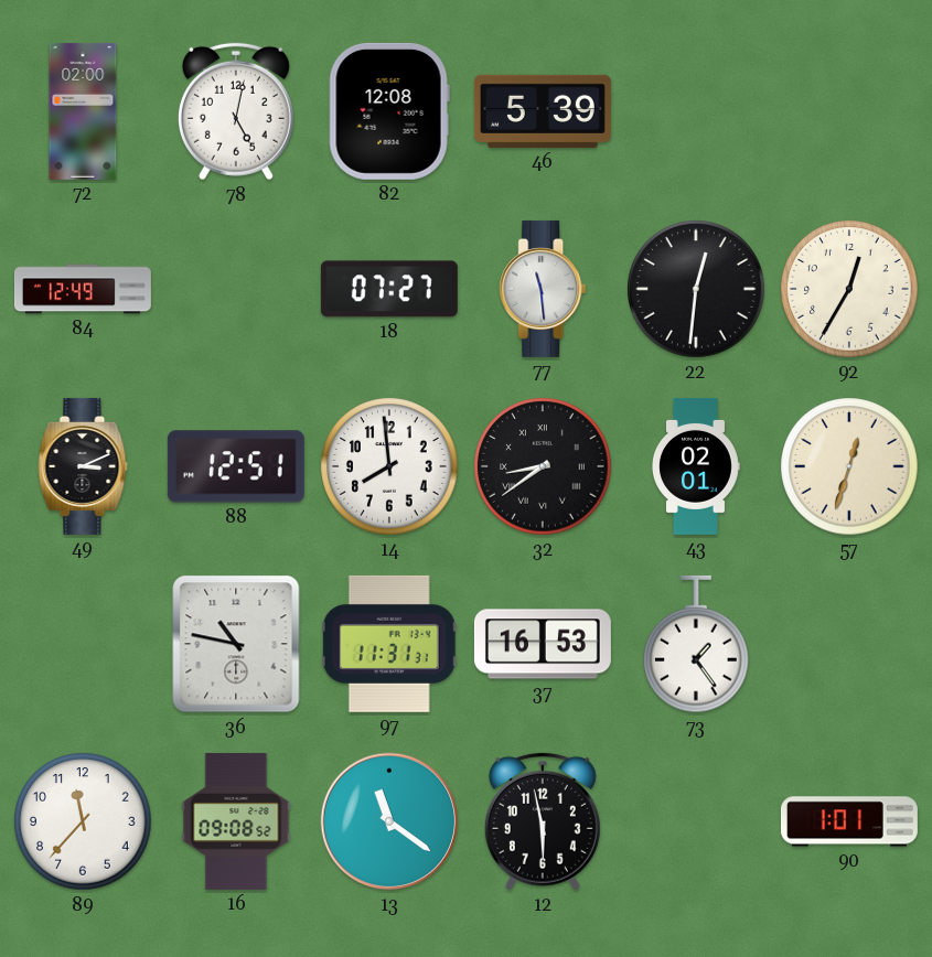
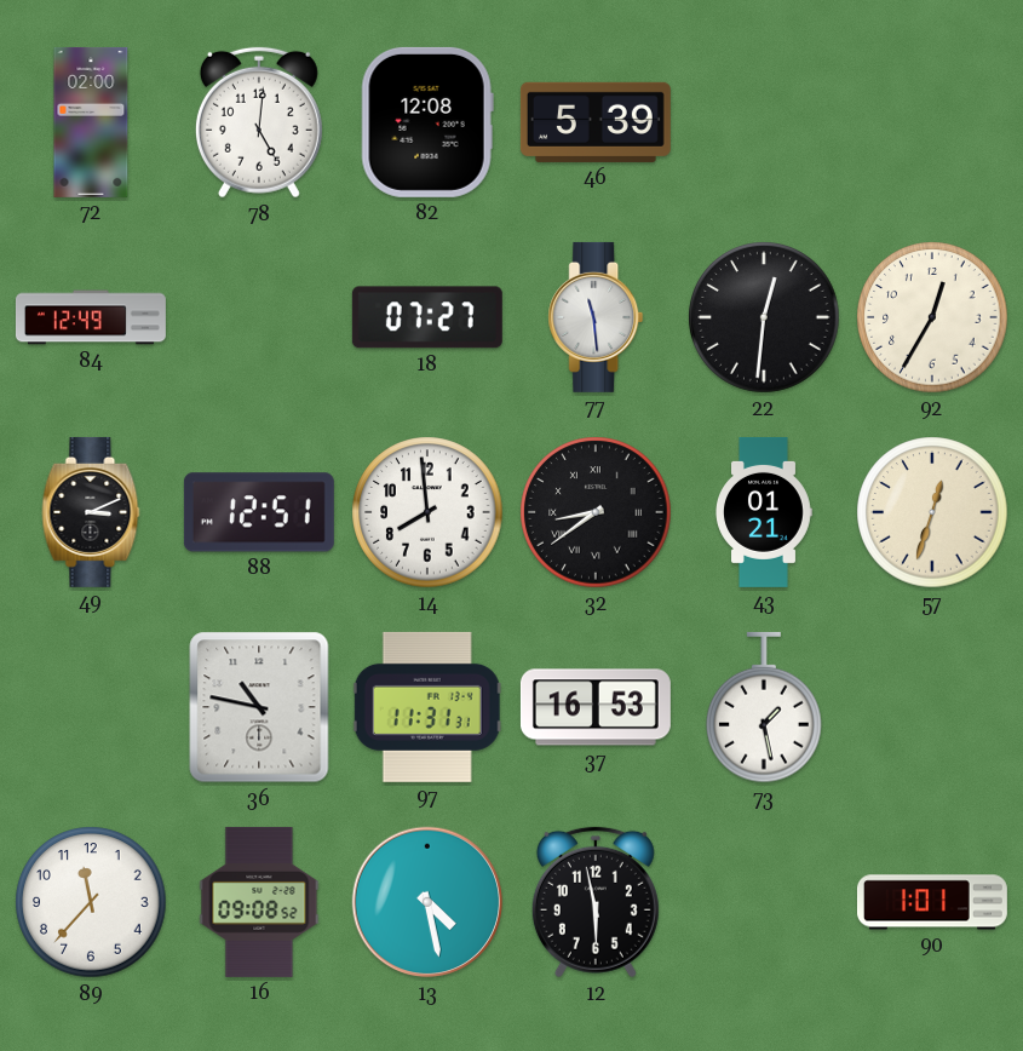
78: 5:02 -> 5:01 (259, 122)
43: 02:01 -> 01:21 (764, 512)
73: 1:24 -> 1:28 (764, 707)
13: 11:21 -> 4:28 (427, 902)
